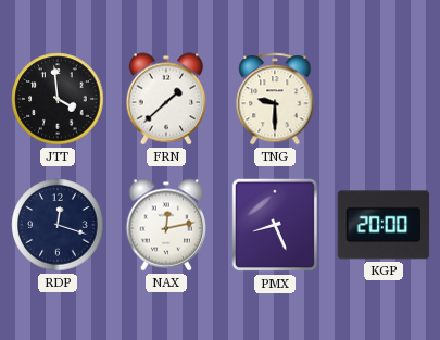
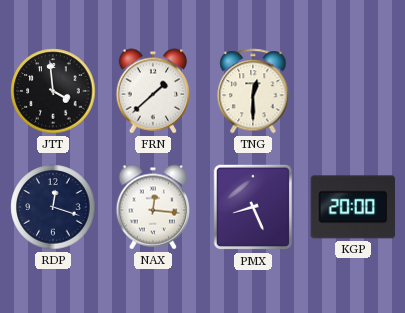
TNG: 9:30 -> 12:30 (253, 91)
NAX: 12:13 -> 12:16 (153, 207)
